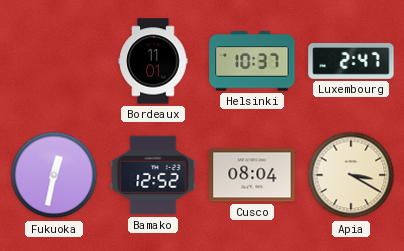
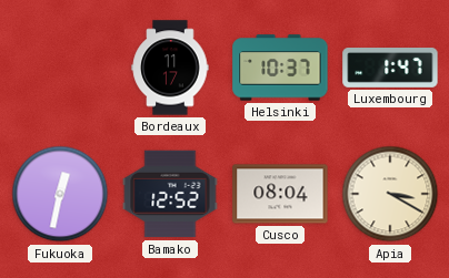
Bordeaux: 11:01 -> 11:17 (170, 68)
Luxembourg: 2:47 -> 1:47 (390, 69)
